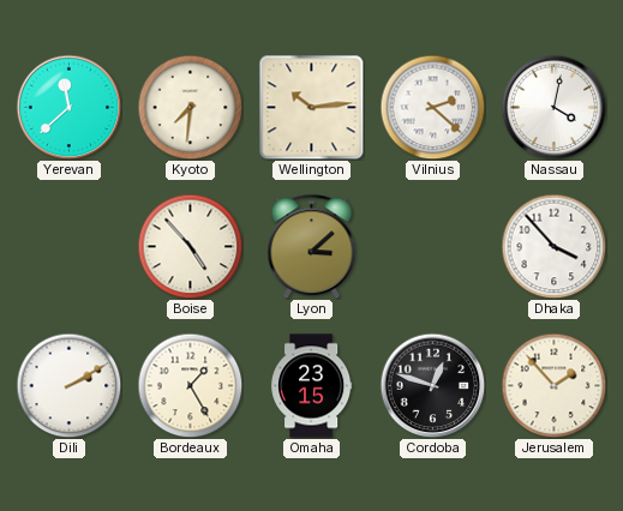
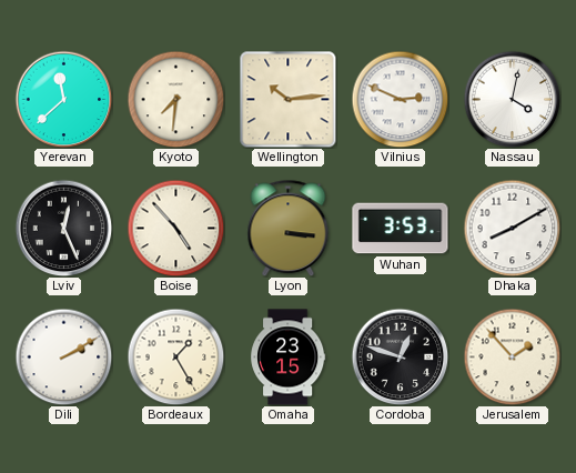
Vilnius: 2:22 -> 2:49 (400, 99)
Lviv: none -> 12:26 (63, 228)
Lyon: 3:08 -> 3:16 (289, 228)
Wuhan: none -> 3:53 (401, 229)
Dhaka: 3:53 -> 8:10 (512, 228)
